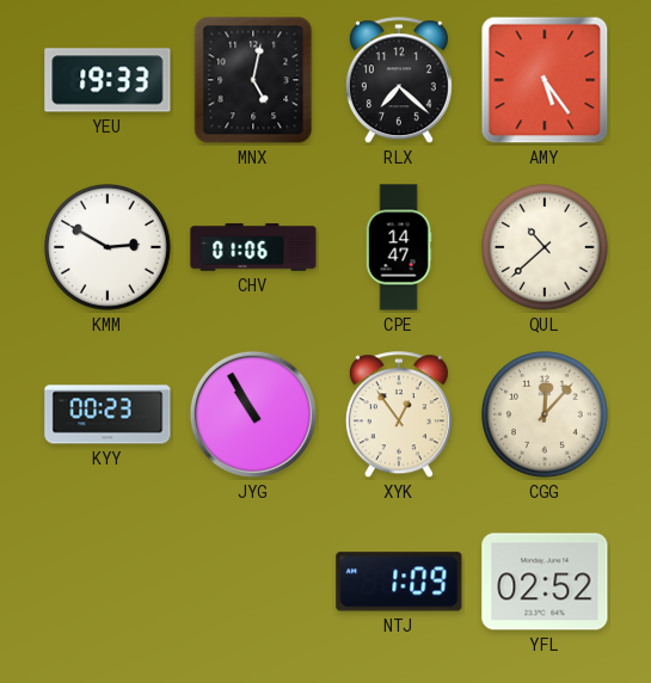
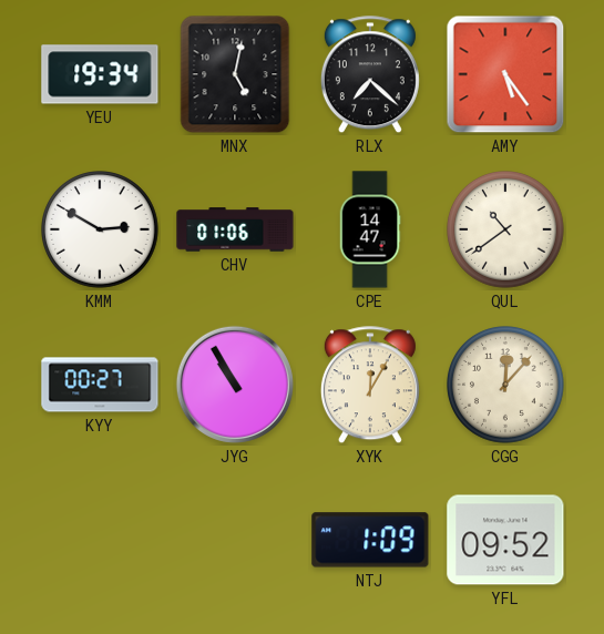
YEU: 19:33 -> 19:34 (100, 74)
QUL: 10:38 -> 10:39 (506, 231)
KYY: 00:23 -> 00:27 (100, 385)
XYK: 12:54 -> 12:05 (370, 386)
YFL: 02:52 -> 09:52 (505, 540)
